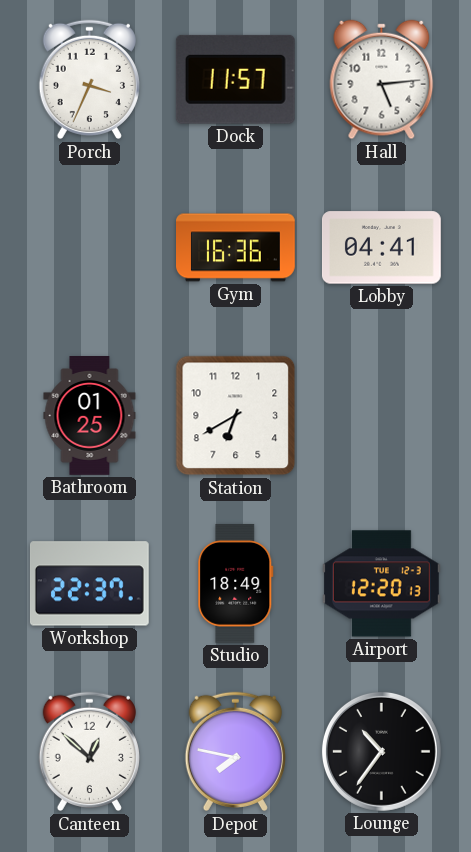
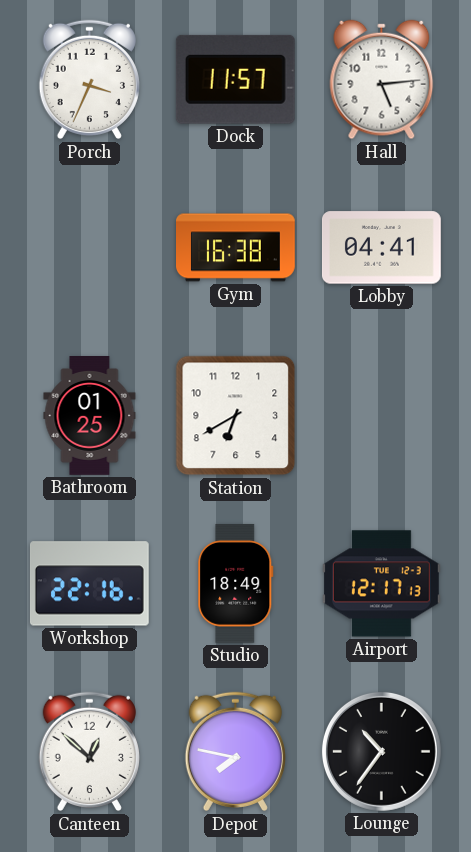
Gym: 16:36 -> 16:38 (236, 248)
Workshop: 22:37 -> 22:16 (89, 584)
Airport: 12:20 -> 12:17 (381, 584)
